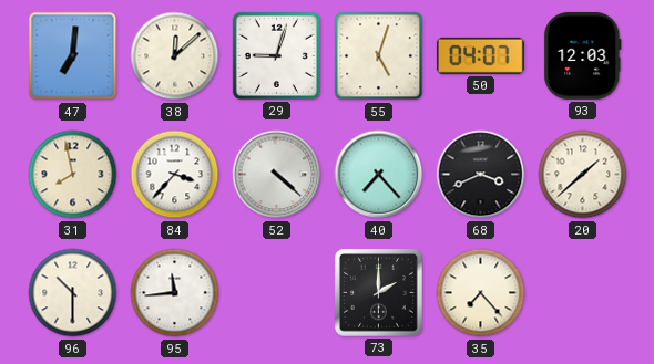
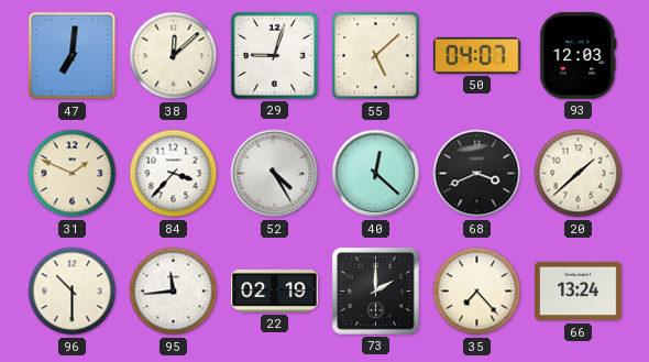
55: 5:03 -> 5:08 (376, 56)
31: 7:58 -> 1:49 (73, 174)
52: 4:22 -> 4:25 (275, 174)
40: 7:23 -> 12:22 (376, 174)
22: none -> 02:19 (275, 290)
66: none -> 13:24 (579, 292)
